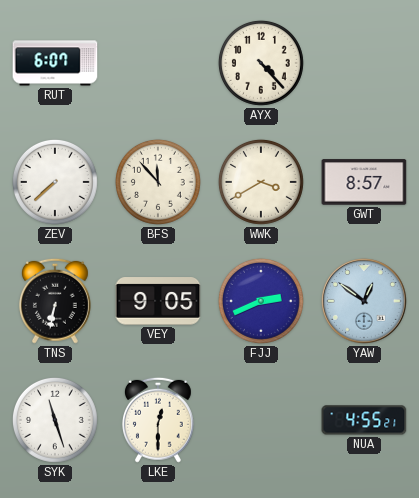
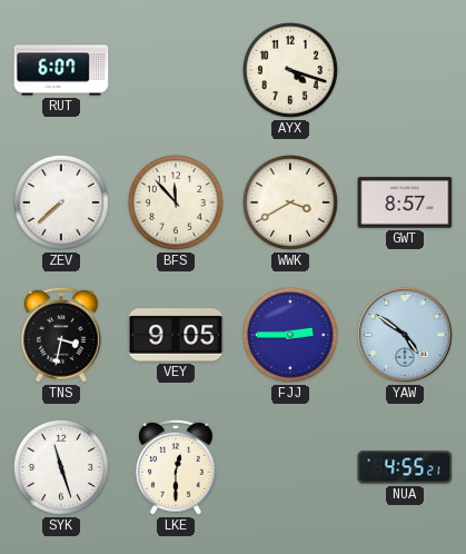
AYX: 4:23 -> 4:18 (290, 70)
TNS: 6:32 -> 3:32 (61, 335)
FJJ: 2:41 -> 2:45 (290, 335)
YAW: 12:51 -> 4:51 (406, 336)
